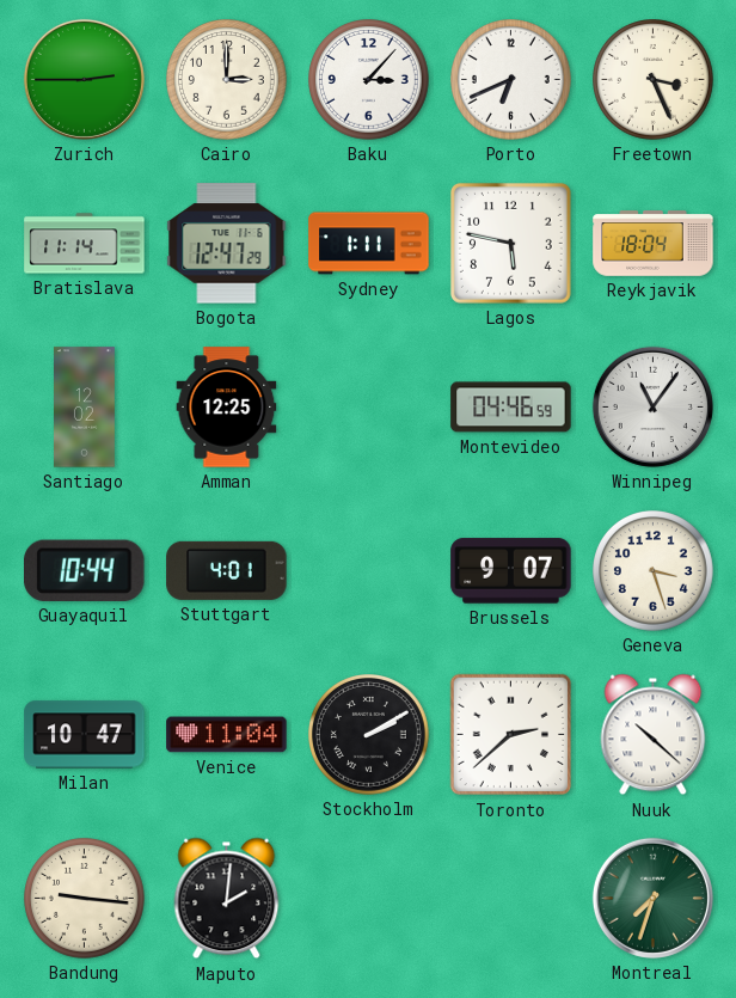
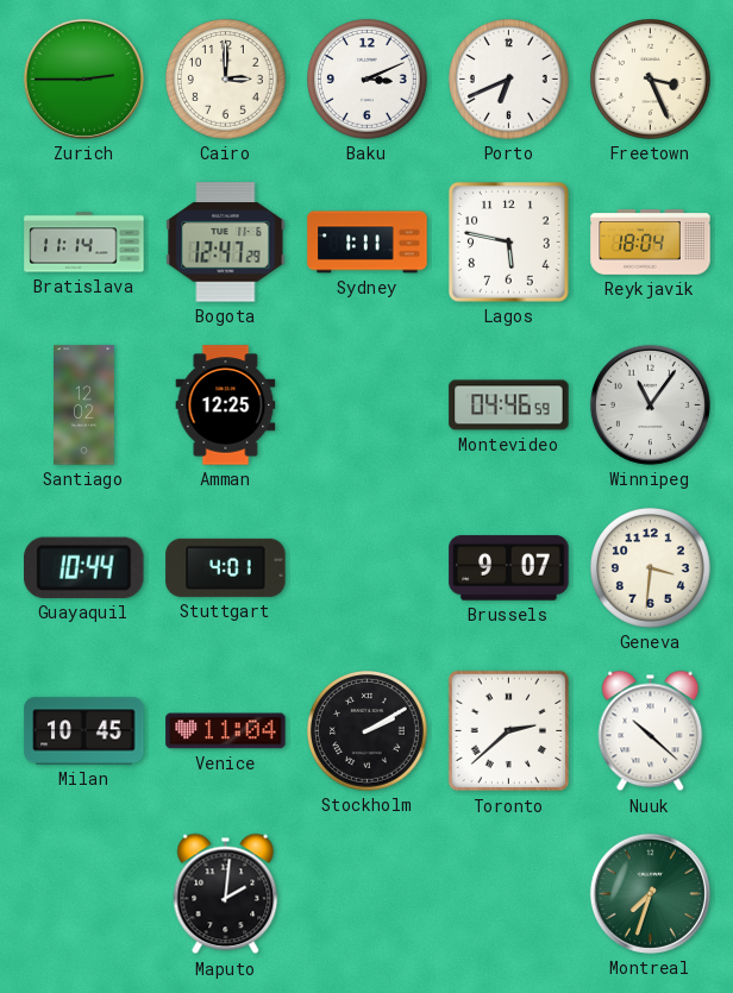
Baku: 3:07 -> 3:11 (368, 80)
Geneva: 3:27 -> 3:31 (651, 568)
Milan: 10:47 -> 10:45 (84, 731)
Bandung: 9:16 -> none (85, 899)
